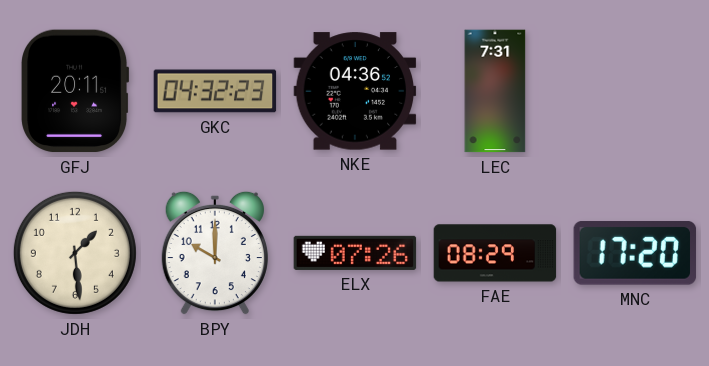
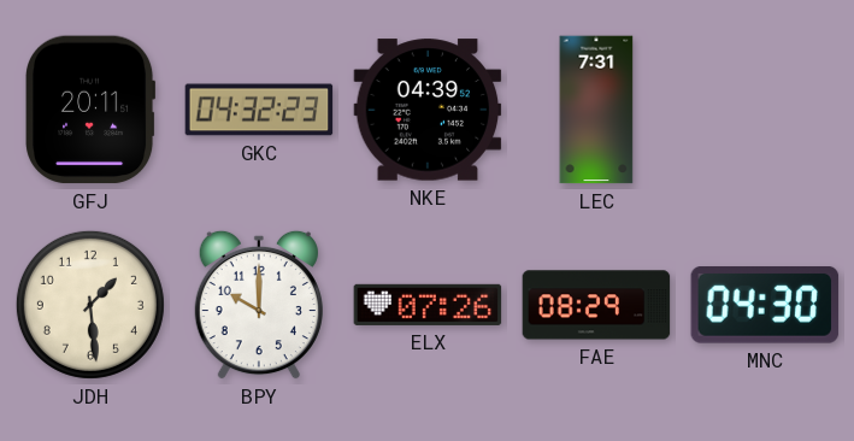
NKE: 04:36 -> 04:39 (428, 110)
MNC: 17:20 -> 04:30 (765, 306)
